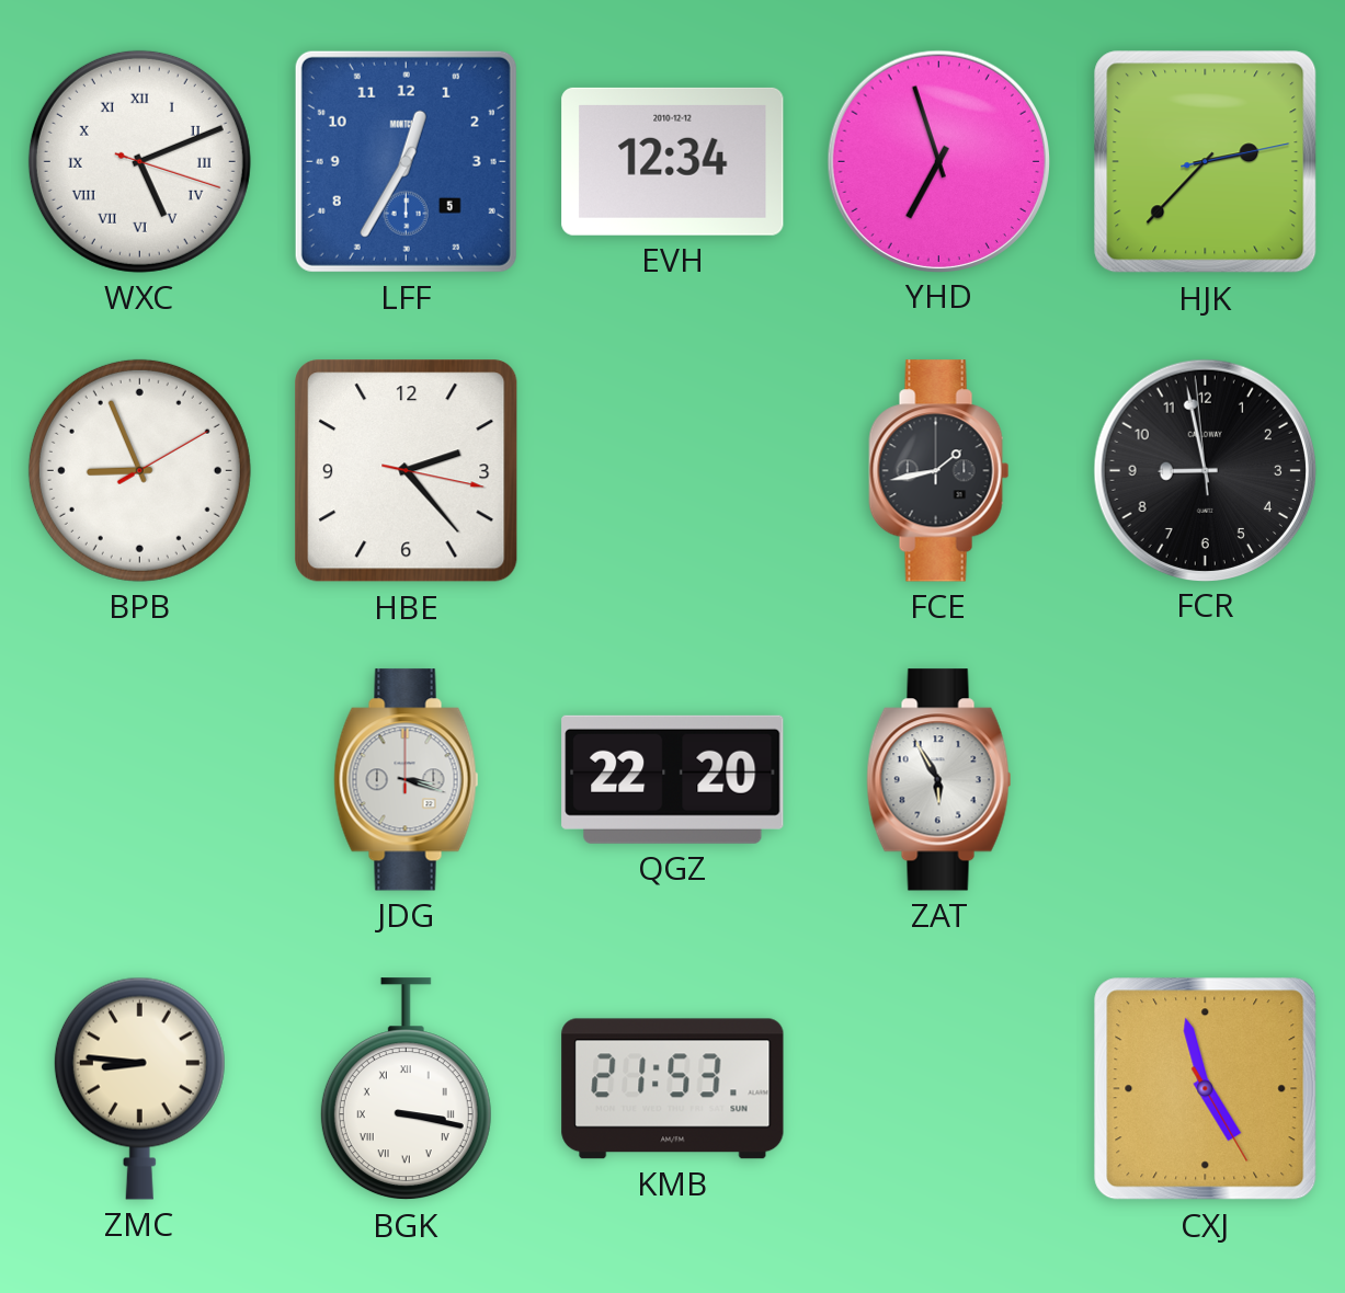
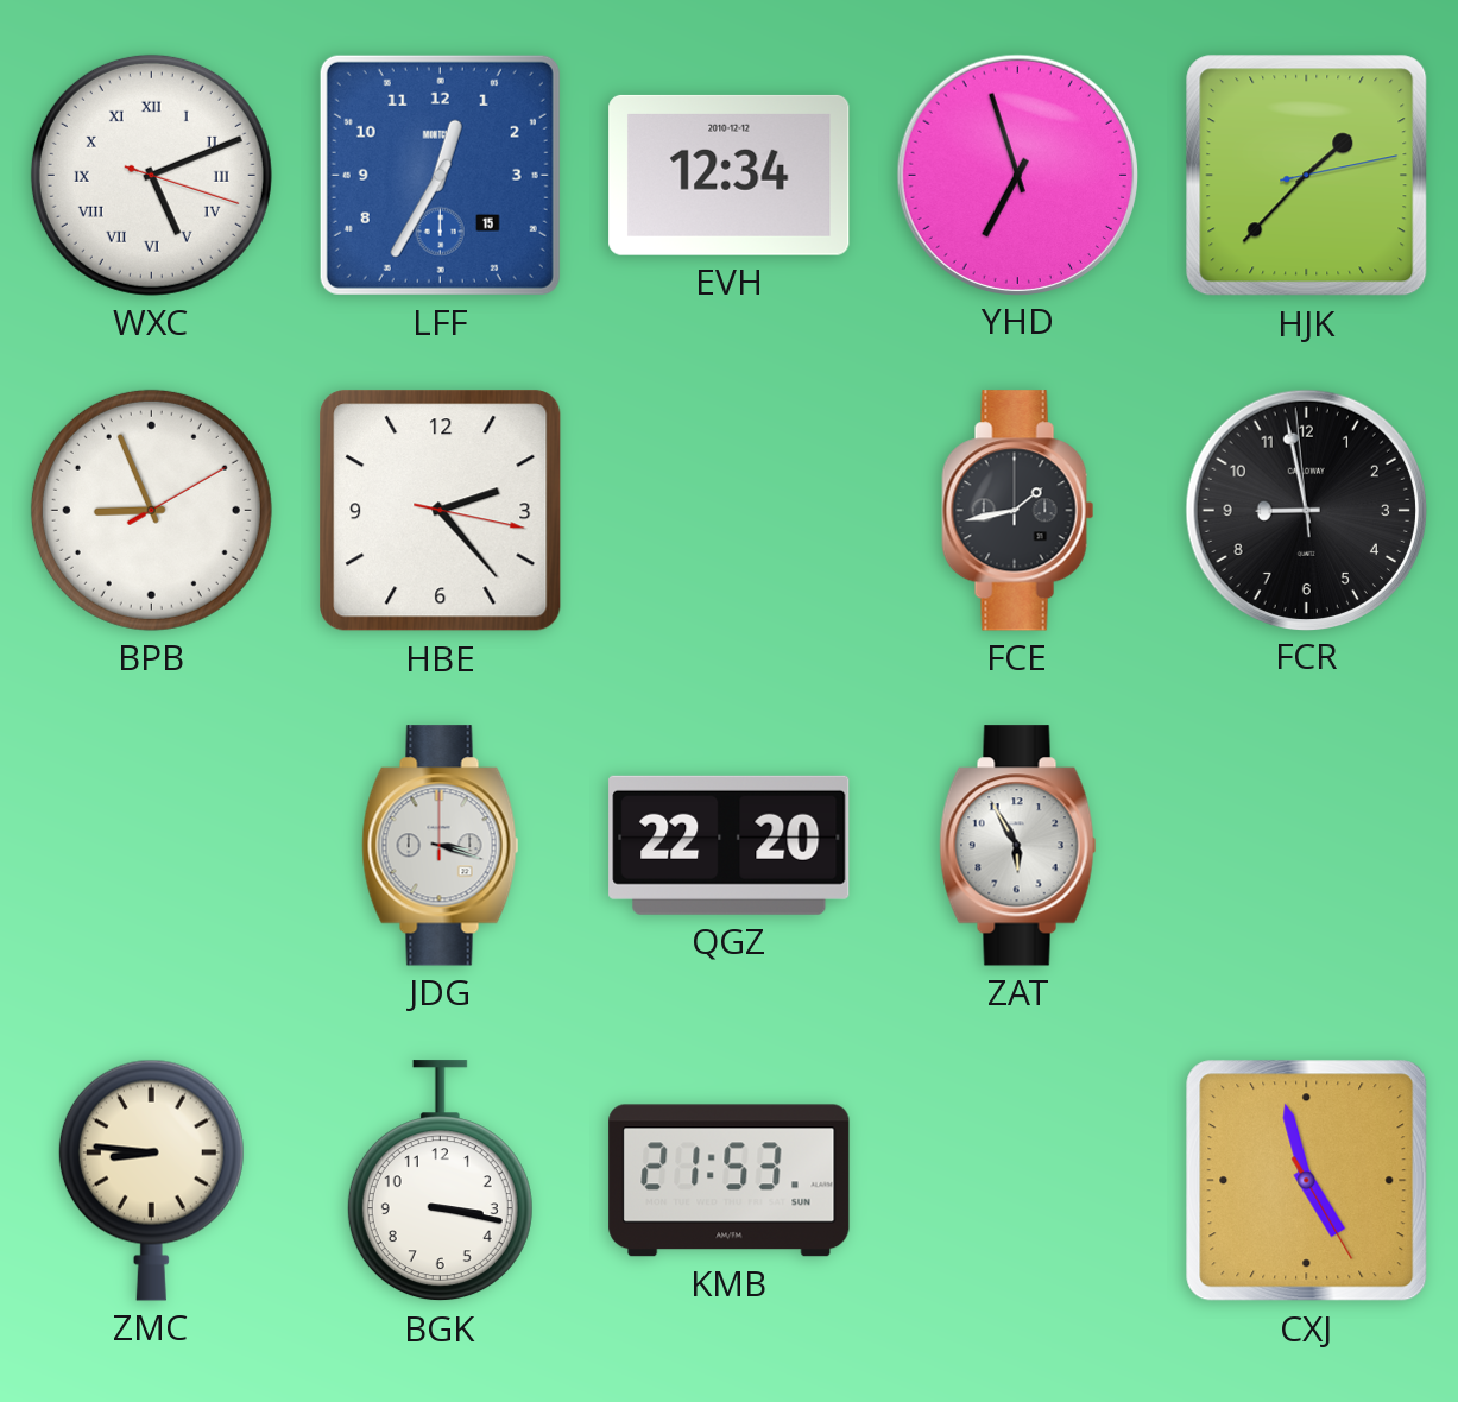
LFF date: 5 -> 15 (440, 175)
HJK: 2:37 -> 1:37 (1307, 176)
BGK numerals: Roman -> Arabic (440, 1181)
